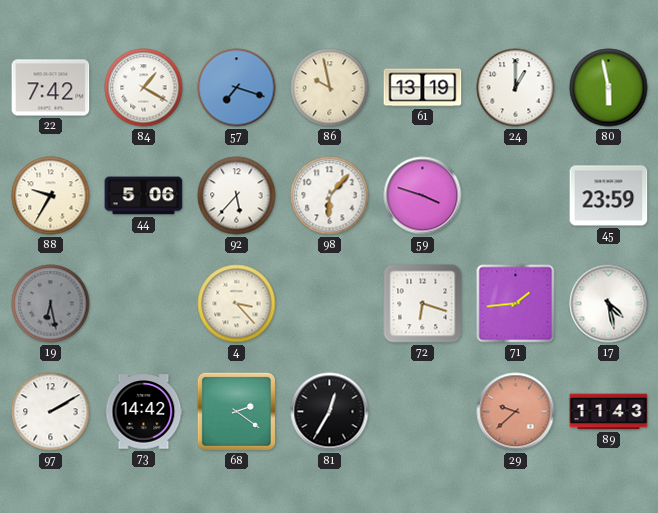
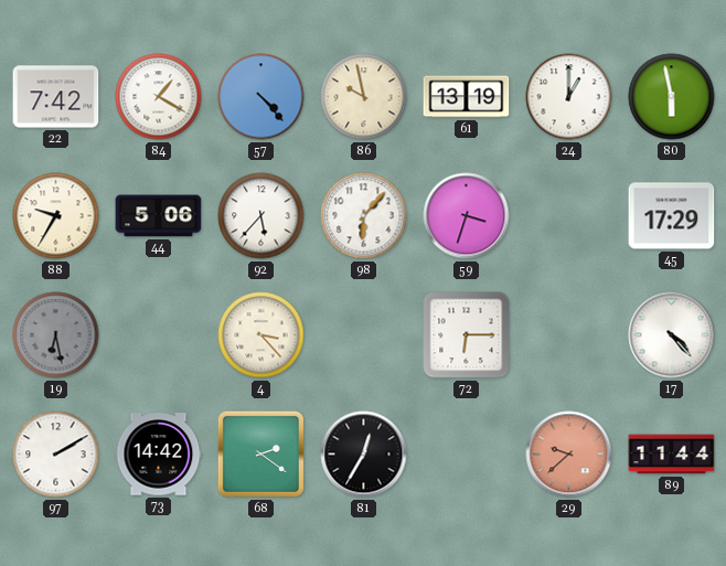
57: 7:18 -> 4:23 (261, 97)
59: 3:48 -> 3:33 (467, 216)
45: 23:59 -> 17:29 (672, 216)
72: 6:18 -> 6:15 (467, 335)
71: 1:44 -> none (516, 304)
17: 4:28 -> 4:23 (672, 335)
89: 11:43 -> 11:44 (672, 455)
